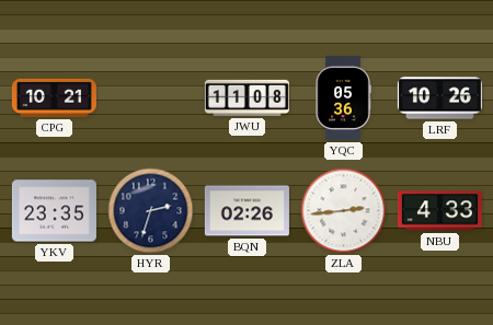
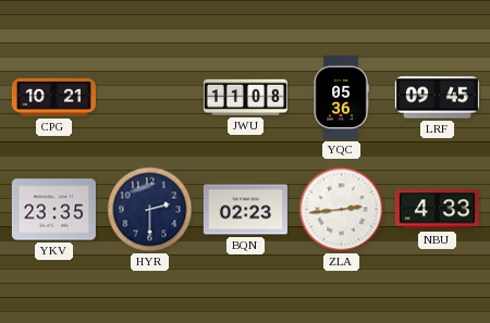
LRF: 10:26 -> 09:45 (437, 98)
HYR: 2:33 -> 2:30 (150, 210)
BQN: 02:26 -> 02:23 (245, 210)
